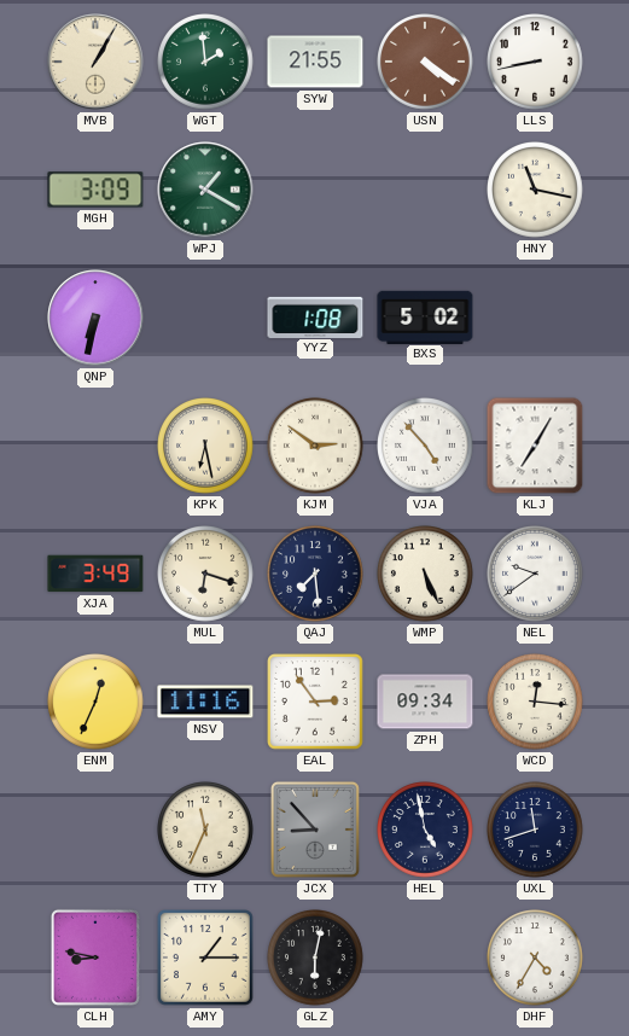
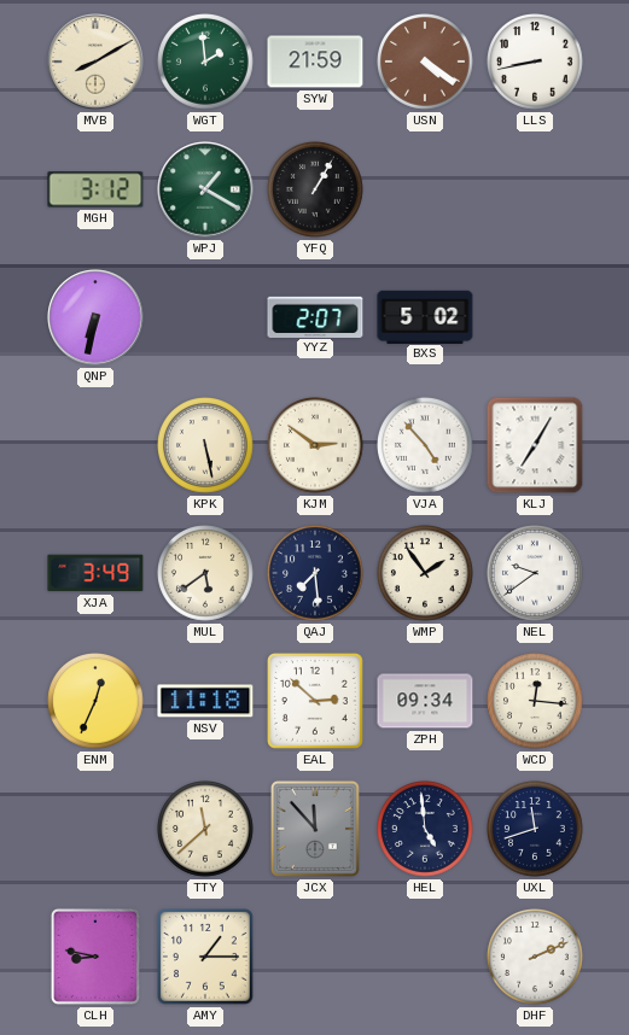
MVB: 1:05 -> 8:10 (95, 62)
SYW: 21:55 -> 21:59 (315, 62)
MGH: 3:09 -> 3:12 (95, 189)
YFQ: none -> 1:05 (316, 191)
HNY: 11:17 -> none (536, 191)
YYZ: 1:08 -> 2:07 (315, 316)
KPK: 6:28 -> 5:28 (206, 446)
MUL: 6:18 -> 5:39 (206, 574)
WMP: 5:26 -> 1:54 (426, 574)
NSV: 11:16 -> 11:18 (205, 701)
EAL: 2:54 -> 2:52 (316, 702)
TTY: 11:34 -> 11:38 (206, 830)
JCX: 8:53 -> 11:53 (315, 829)
HEL: 4:58 -> 4:59 (426, 830)
GLZ: 6:02 -> none (316, 959)
DHF: 4:35 -> 2:11 (536, 958)
